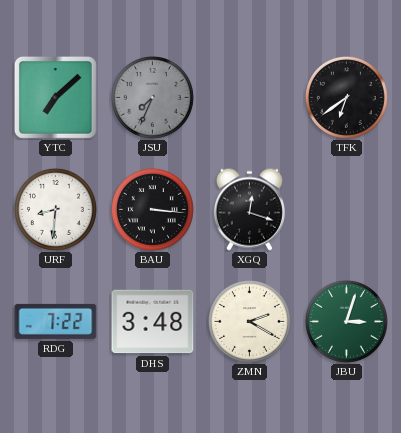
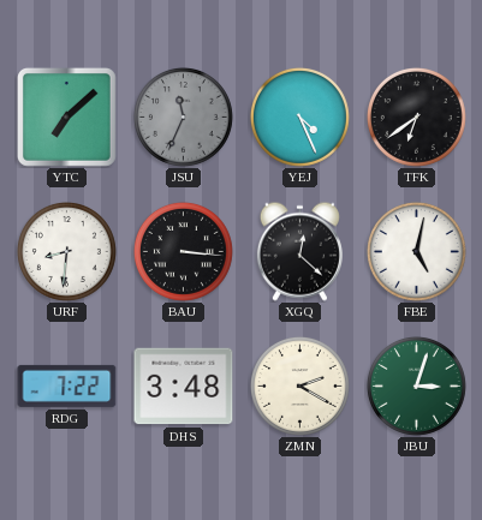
JSU: 7:34 -> 11:34 (183, 116)
YEJ: none -> 4:26 (299, 116)
XGQ: 12:18 -> 12:22 (299, 251)
FBE: none -> 5:02 (416, 251)
